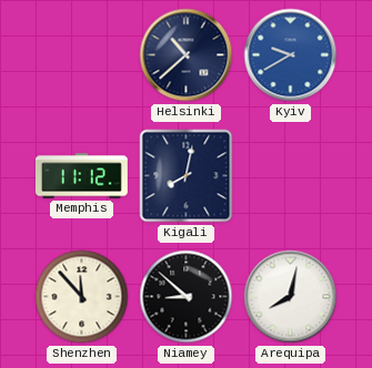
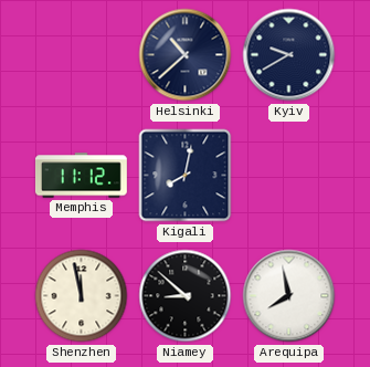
Kyiv dial: blue -> navy (289, 55)
Shenzhen: 11:53 -> 11:58 (82, 296)
Arequipa: 8:02 -> 7:58 (289, 296)
